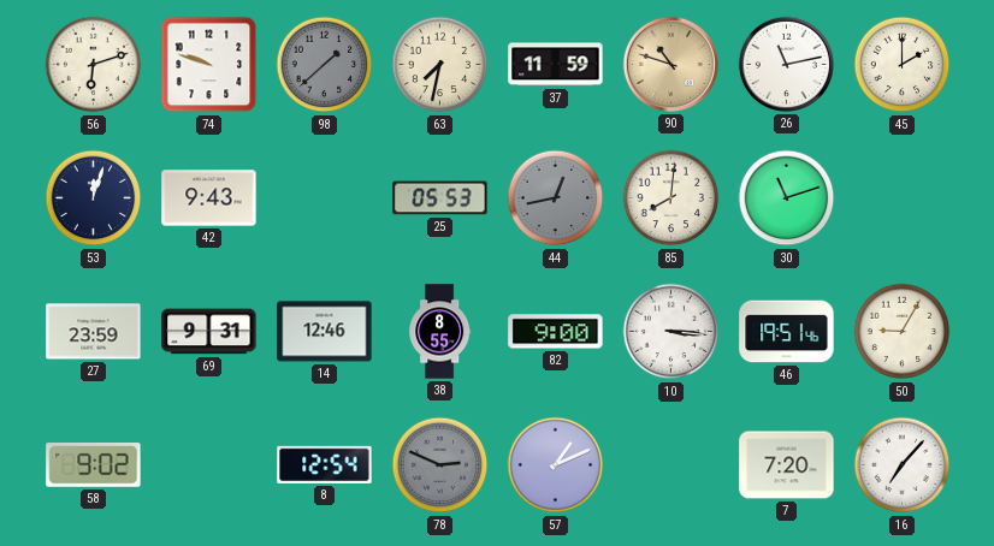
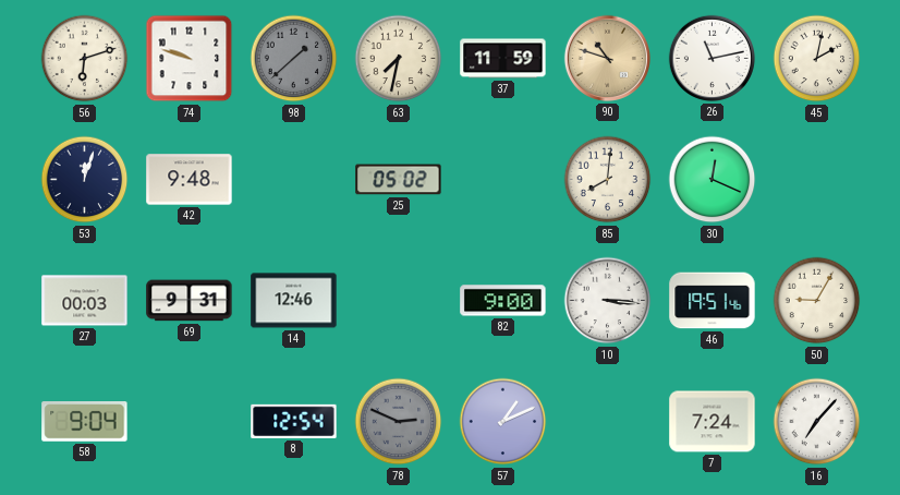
45: 2:00 -> 2:02 (817, 59)
42: 9:43 -> 9:48 (190, 180)
25: 05:53 -> 05:02 (399, 180)
44: 12:43 -> none (556, 198)
30: 11:12 -> 12:19 (713, 180)
27: 23:59 -> 00:03 (85, 301)
38: 8:55 -> none (440, 332)
58: 9:02 -> 9:04 (85, 422)
7: 7:20 -> 7:24 (713, 422)
